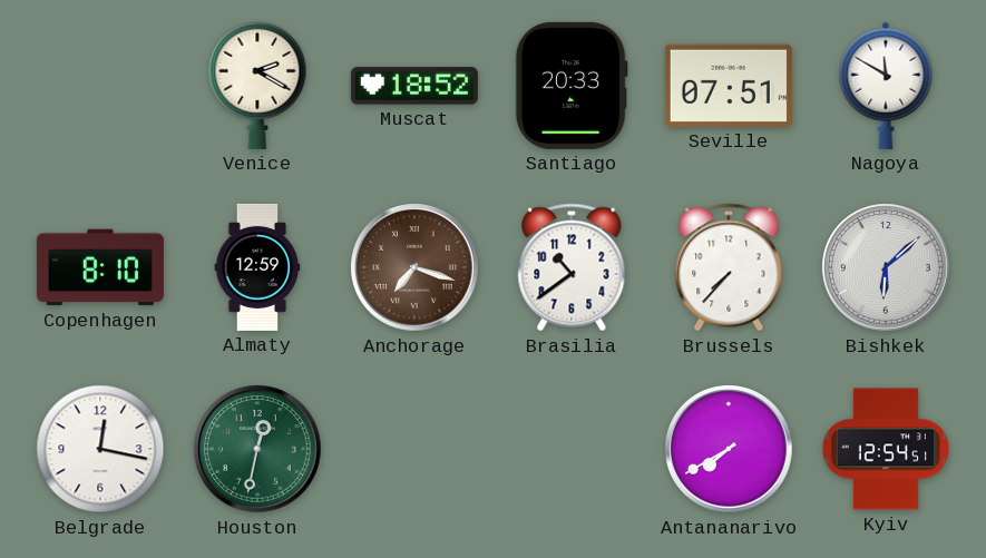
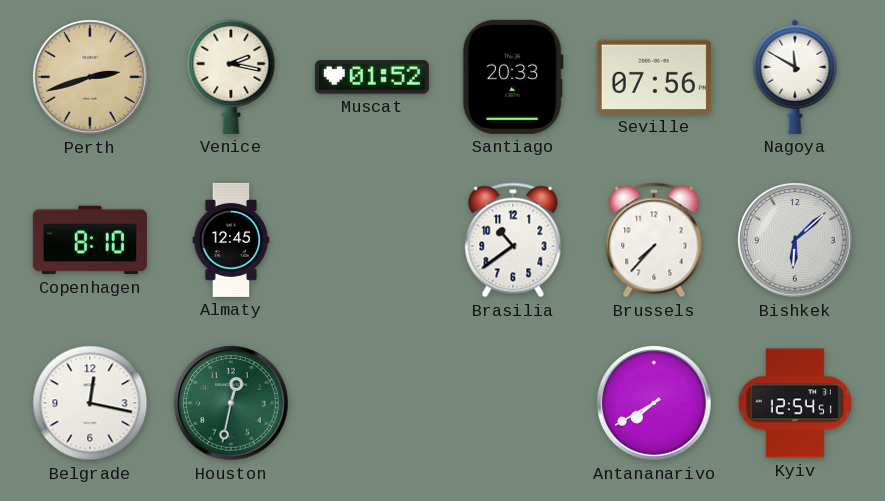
Perth: none -> 2:42 (90, 77)
Venice: 2:20 -> 2:17 (231, 77)
Muscat: 18:52 -> 01:52 (372, 77)
Seville: 07:51 -> 07:56 (654, 77)
Almaty: 12:59 -> 12:45 (231, 240)
Anchorage: 7:18 -> none (414, 267)
